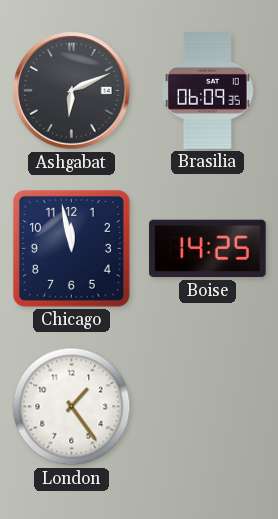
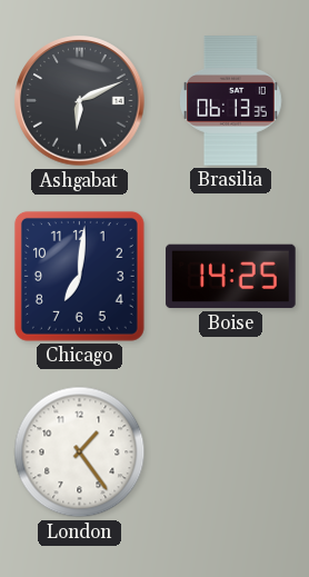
Brasilia: 06:09 -> 06:13 (231, 101)
Chicago: 11:58 -> 7:01 (79, 276)
